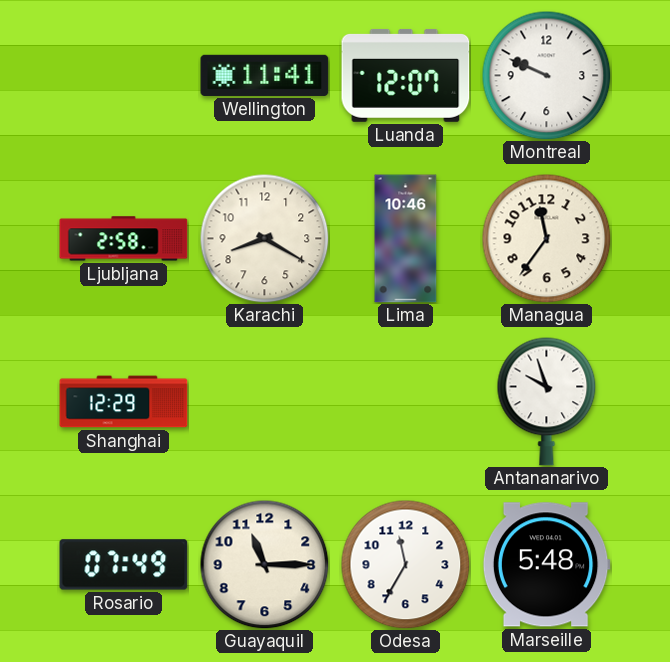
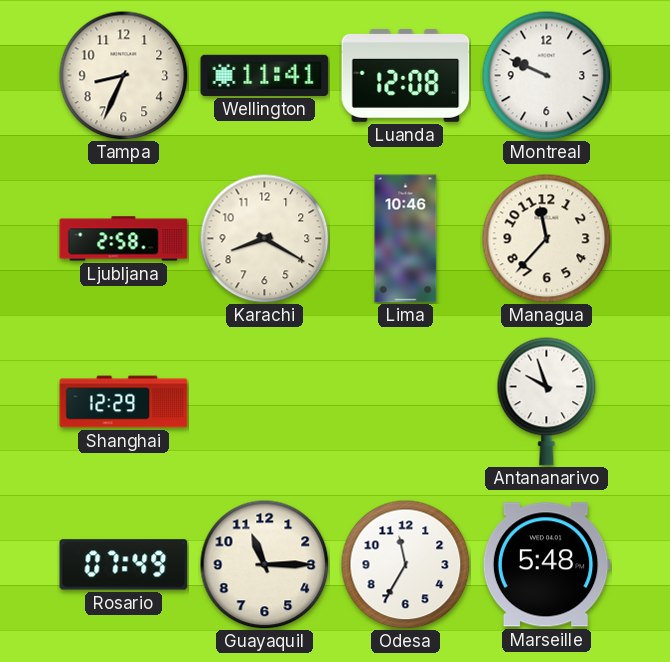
Tampa: none -> 8:34 (123, 75)
Luanda: 12:07 -> 12:08 (406, 75)
Managua: 11:36 -> 11:37 (546, 238)
